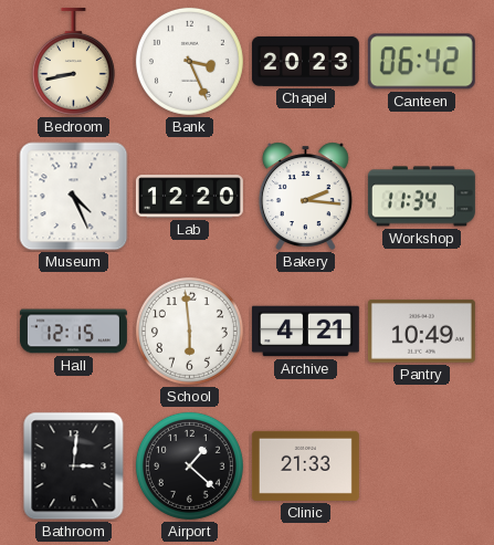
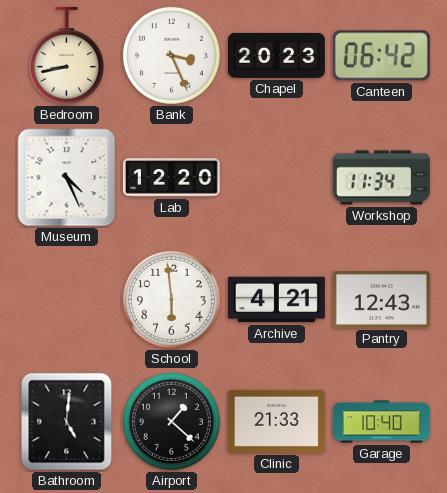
Bakery: 2:16 -> none (305, 196)
Hall: 12:15 -> none (73, 332)
Pantry: 10:49 -> 12:43 (381, 299)
Bathroom: 3:01 -> 5:01 (67, 422)
Garage: none -> 10:40 (382, 422)
